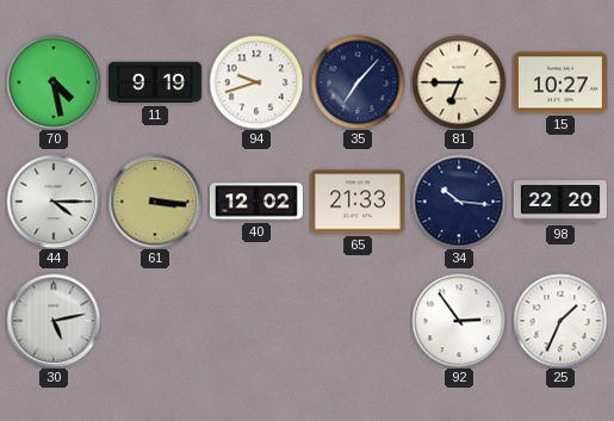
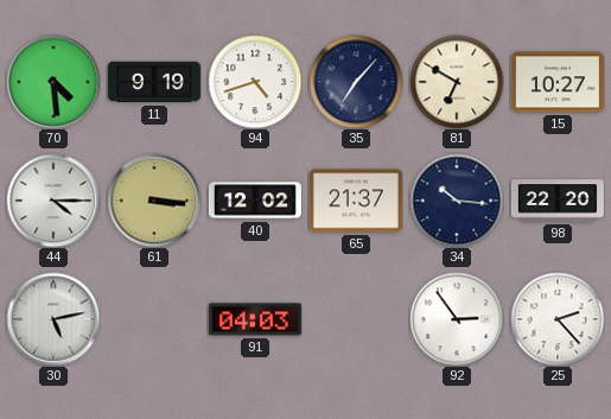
70: 4:28 -> 4:29 (53, 82)
94: 9:42 -> 4:42 (255, 82)
81: 6:45 -> 6:50 (457, 82)
65: 21:33 -> 21:37 (356, 201)
91: none -> 04:03 (255, 319)
25: 1:34 -> 2:23 (558, 319)
